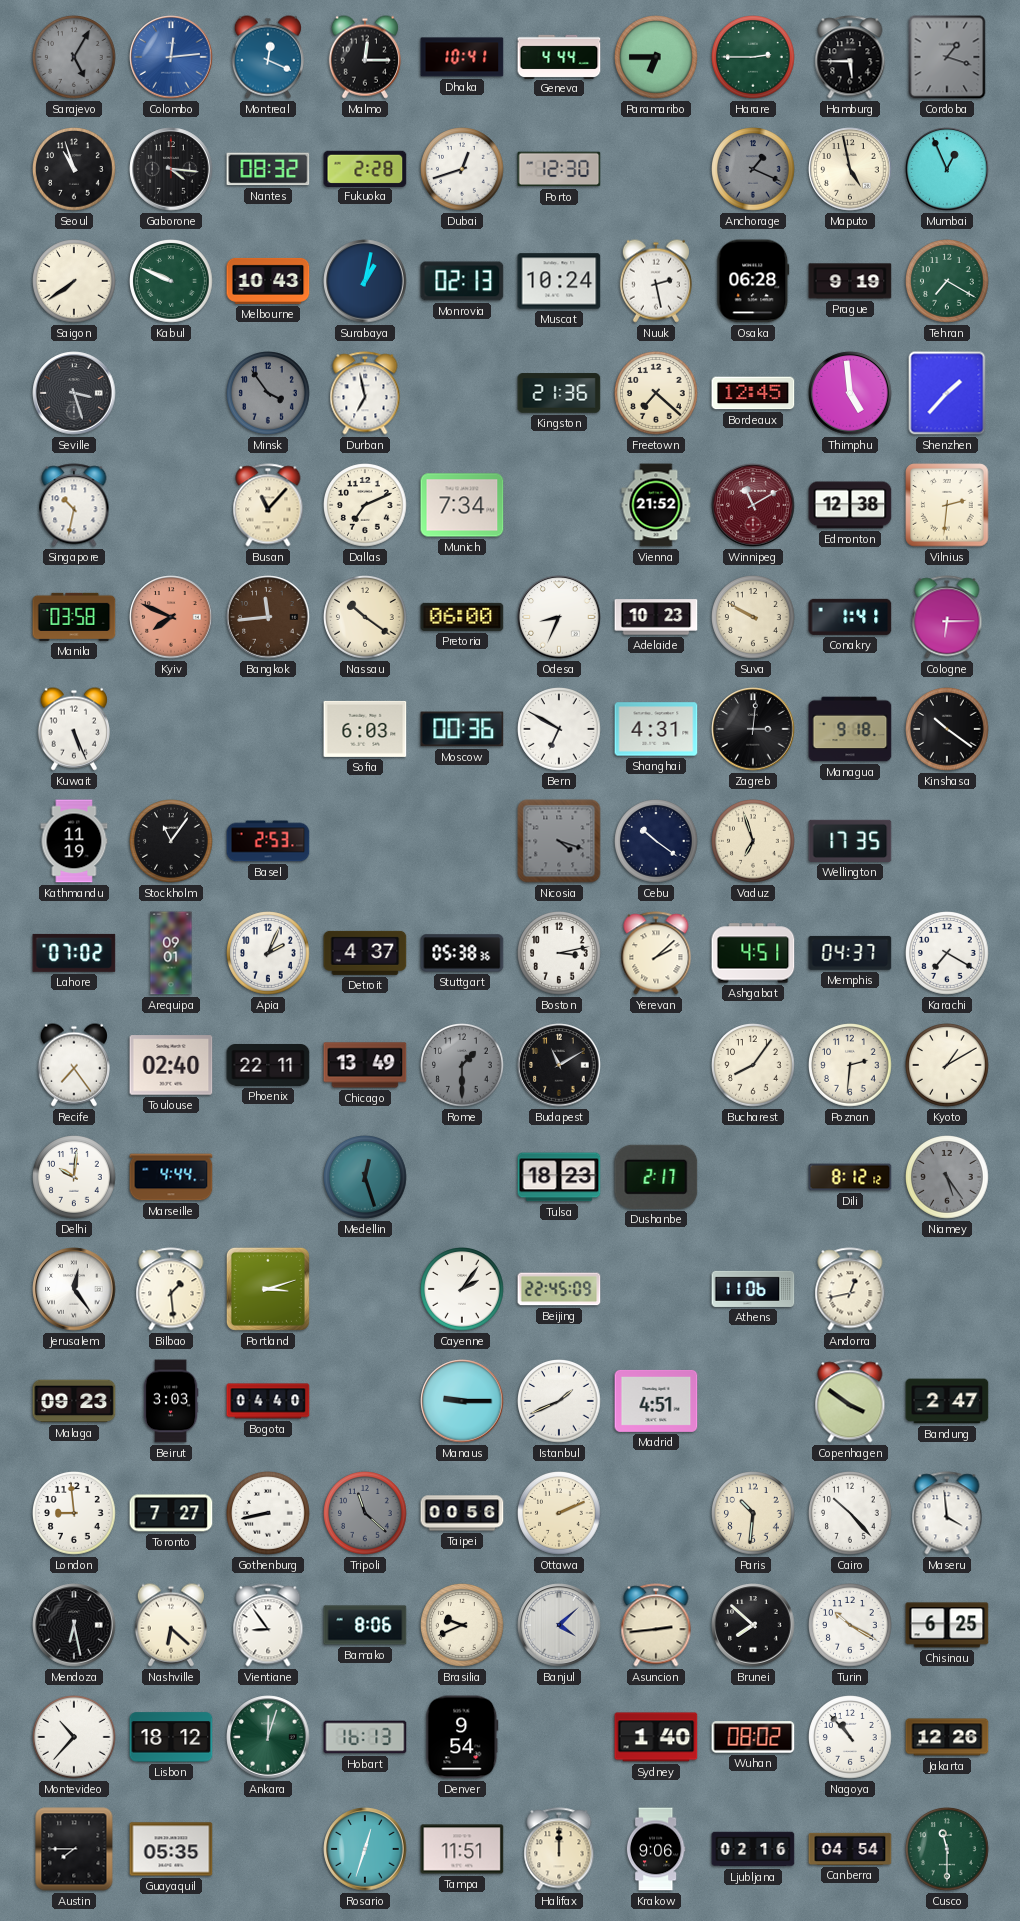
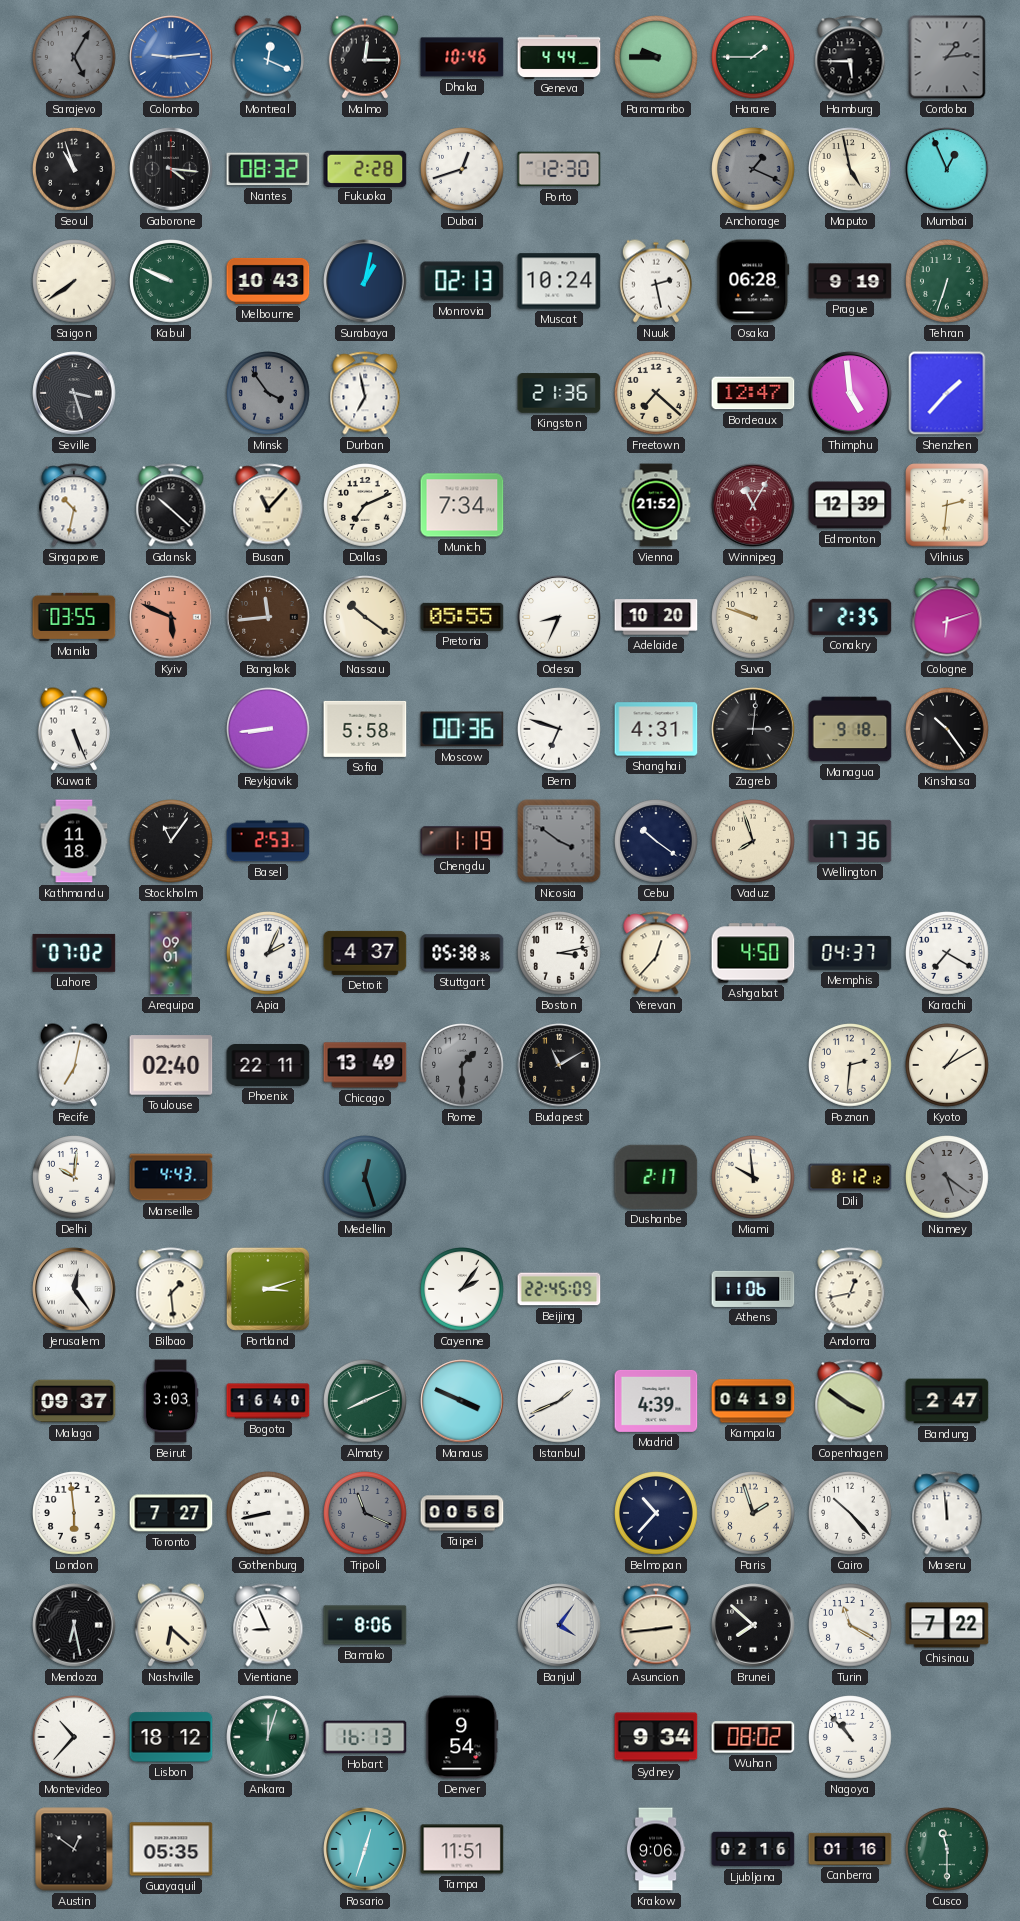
Colombo: 12:14 -> 9:14 (171, 57)
Dhaka: 10:41 -> 10:46 (462, 57)
Paramaribo: 6:45 -> 9:45 (657, 58)
Harare: 2:45 -> 1:45 (754, 58)
Cordoba: 1:18 -> 1:14 (947, 57)
Tehran: 7:20 -> 6:33 (948, 282)
Bordeaux: 12:45 -> 12:47 (753, 393)
Gdansk: none -> 10:22 (171, 505)
Winnipeg: 11:10 -> 11:05 (753, 505)
Edmonton: 12:38 -> 12:39 (850, 505)
Manila: 03:58 -> 03:55 (74, 617)
Kyiv: 7:49 -> 5:49 (171, 617)
Pretoria: 06:00 -> 05:55 (462, 617)
Adelaide: 10:23 -> 10:20 (656, 617)
Suva: 9:50 -> 9:48 (754, 618)
Conakry: 1:41 -> 2:35 (850, 617)
Cologne: 6:15 -> 6:12 (947, 617)
Reykjavik: none -> 8:44 (269, 730)
Sofia: 6:03 -> 5:58 (365, 729)
Bern: 6:50 -> 6:48 (560, 730)
Kinshasa: 10:21 -> 10:24 (948, 730)
Kathmandu: 11:19 -> 11:18 (74, 841)
Chengdu: none -> 1:19 (462, 841)
Nicosia: 4:18 -> 3:51 (559, 841)
Vaduz: 6:57 -> 7:57 (754, 842)
Wellington: 17:35 -> 17:36 (850, 841)
Yerevan: 2:08 -> 12:37 (656, 953)
Ashgabat: 4:51 -> 4:50 (753, 953)
Recife: 7:24 -> 7:02 (74, 1065)
Bucharest: 8:06 -> none (754, 1066)
Marseille: 4:44 -> 4:43 (171, 1177)
Tulsa: 18:23 -> none (559, 1177)
Miami: none -> 9:59 (754, 1178)
Niamey: 5:24 -> 5:21 (948, 1178)
Malaga: 09:23 -> 09:37 (74, 1401)
Bogota: 04:40 -> 16:40 (268, 1401)
Almaty: none -> 8:11 (366, 1402)
Manaus: 9:15 -> 3:49 (462, 1401)
Madrid: 4:51 -> 4:39 (656, 1401)
Kampala: none -> 04:19 (753, 1401)
London: 8:59 -> 5:59 (75, 1514)
Tripoli: 11:22 -> 11:19 (366, 1514)
Ottawa: 2:11 -> none (560, 1514)
Belmopan: none -> 10:37 (657, 1514)
Paris: 10:31 -> 1:57 (754, 1514)
Maseru: 3:59 -> 11:59 (947, 1513)
Vientiane: 8:54 -> 8:56 (268, 1625)
Brasilia: 9:41 -> none (463, 1626)
Banjul: 4:08 -> 4:06 (559, 1625)
Turin: 10:20 -> 11:20 (851, 1626)
Chisinau: 6:25 -> 7:22 (947, 1625)
Sydney: 1:40 -> 9:34 (656, 1737)
Jakarta: 12:26 -> none (947, 1737)
Austin: 7:45 -> 12:51 (74, 1849)
Halifax: 12:00 -> none (559, 1849)
Canberra: 04:54 -> 01:16 (850, 1849)
